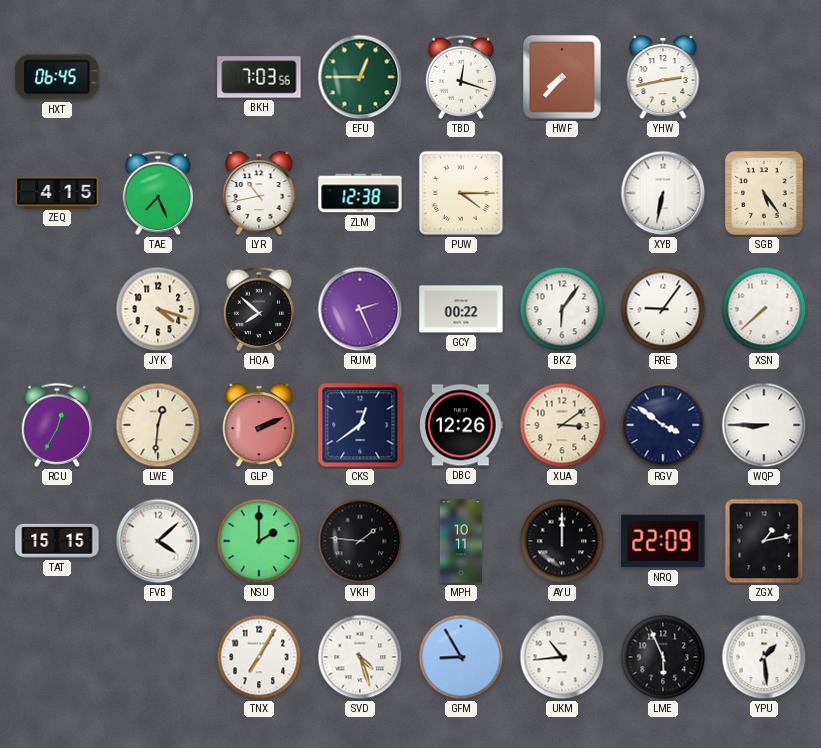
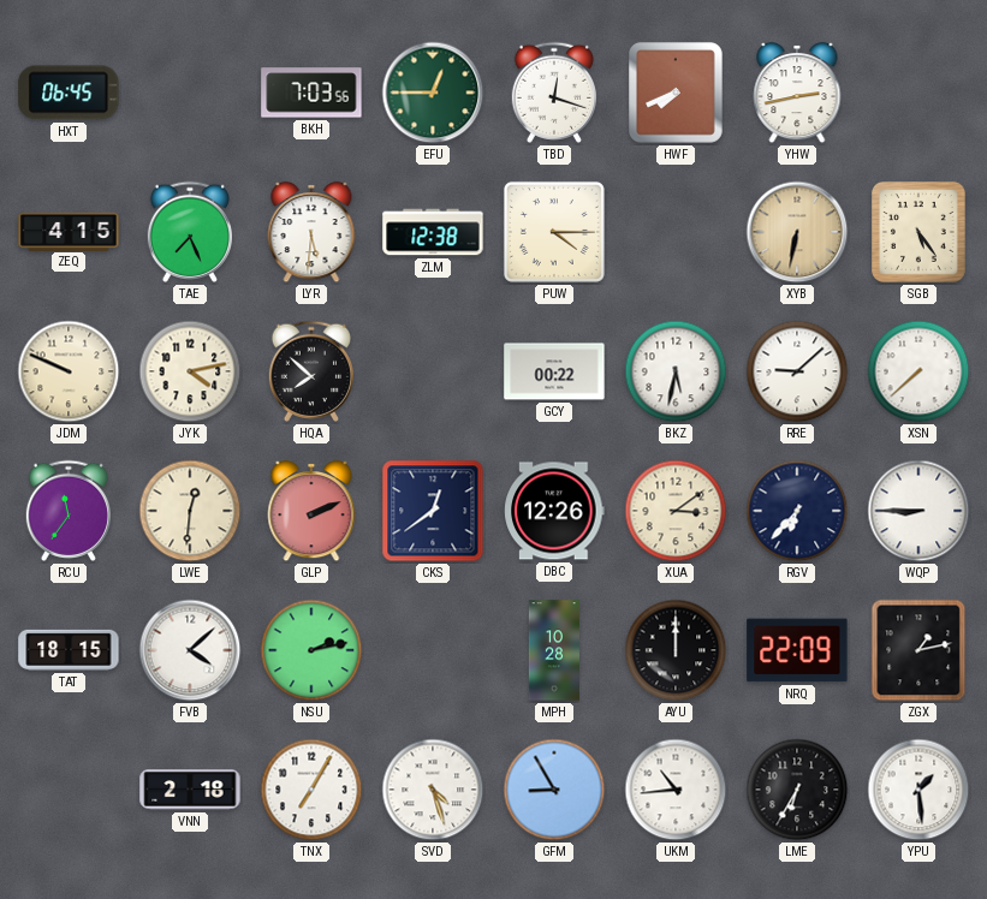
HWF: 7:37 -> 7:41 (677, 94)
LYR: 10:43 -> 5:31 (311, 232)
XYB dial: white -> champagne (797, 232)
JDM: none -> 9:49 (69, 371)
JYK: 4:18 -> 4:13 (190, 371)
RUM: 2:26 -> none (360, 309)
BKZ: 6:06 -> 5:32 (676, 371)
RRE: 9:06 -> 9:08 (797, 371)
RCU: 12:35 -> 11:36 (67, 511)
RGV: 3:51 -> 6:37 (797, 511)
TAT: 15:15 -> 18:15 (69, 650)
NSU: 2:00 -> 2:13 (311, 650)
VKH: 1:46 -> none (360, 541)
MPH: 10:11 -> 10:28 (554, 650)
VNN: none -> 2:18 (190, 790)
LME: 5:56 -> 6:35 (797, 790)
